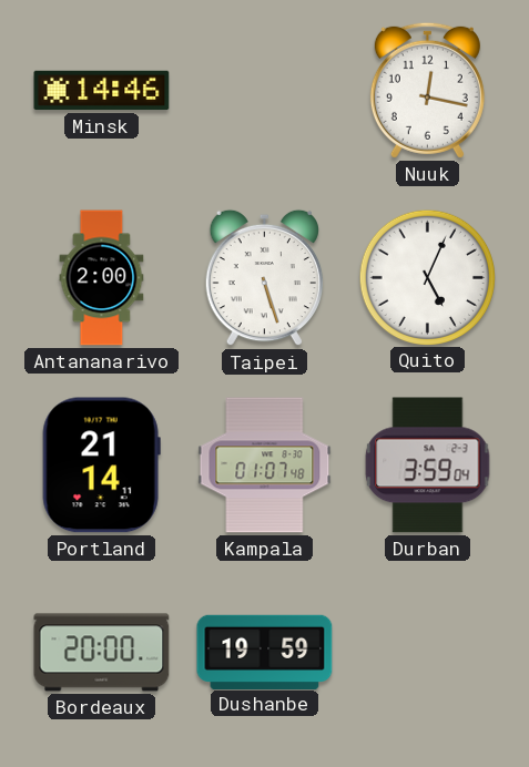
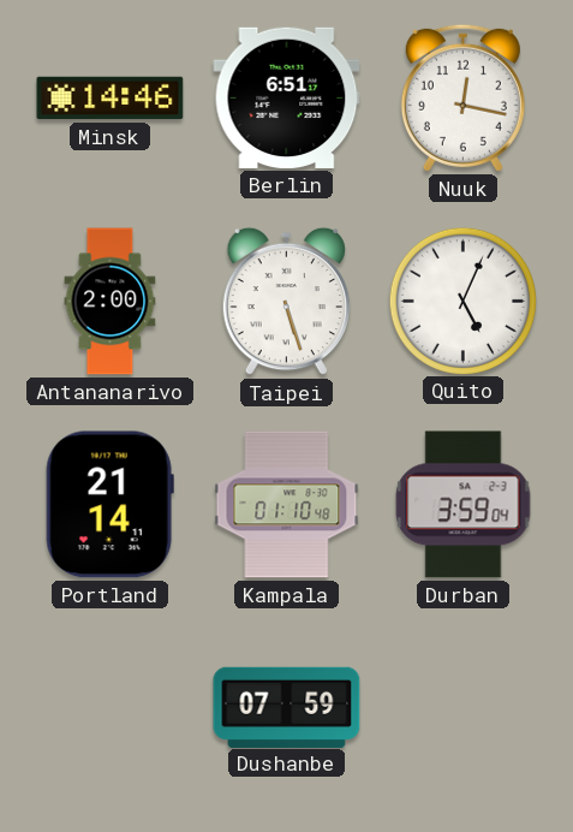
Berlin: none -> 6:51 (287, 97)
Kampala: 01:07 -> 01:10 (287, 505)
Bordeaux: 20:00 -> none (102, 653)
Dushanbe: 19:59 -> 07:59 (287, 707)
